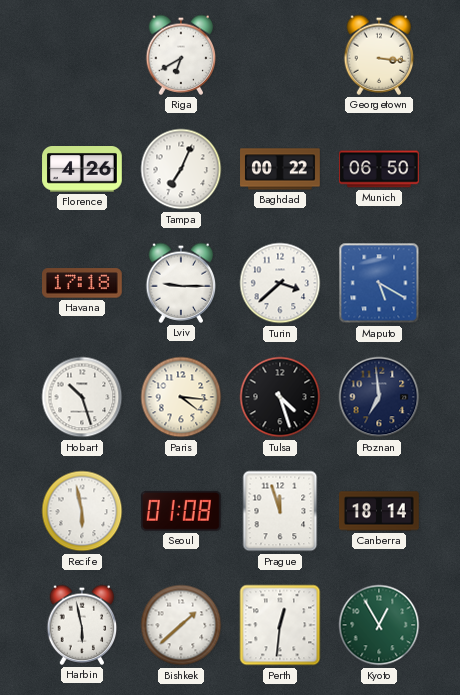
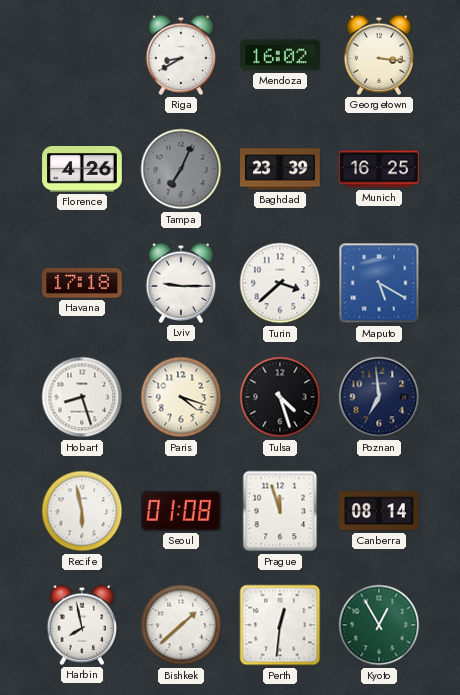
Riga: 6:40 -> 8:40 (181, 55)
Mendoza: none -> 16:02 (280, 55)
Tampa dial: white -> grey (181, 169)
Baghdad: 00:22 -> 23:39 (280, 169)
Munich: 06:50 -> 16:25 (380, 169)
Hobart: 10:27 -> 8:27 (82, 397)
Paris: 4:16 -> 4:18 (181, 397)
Canberra: 18:14 -> 08:14 (379, 511)
Harbin: 5:58 -> 7:58 (82, 625)
